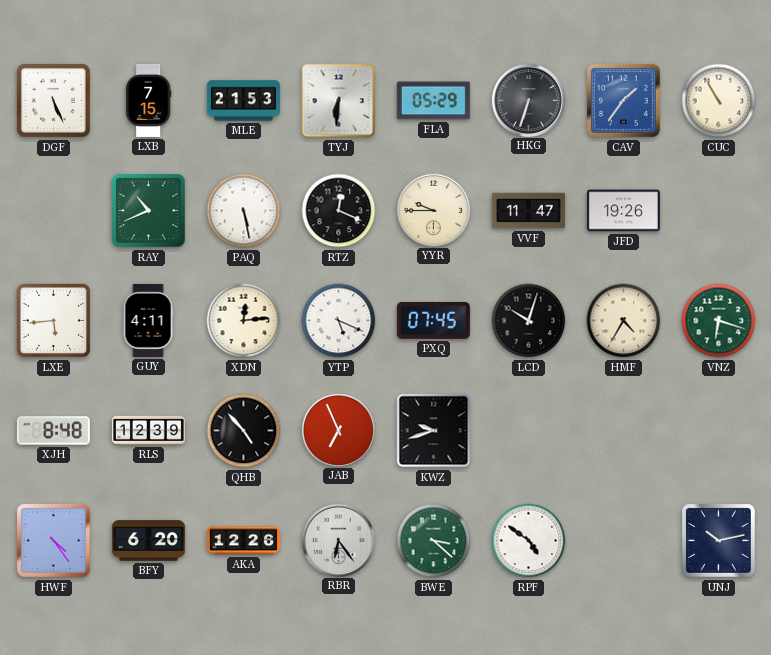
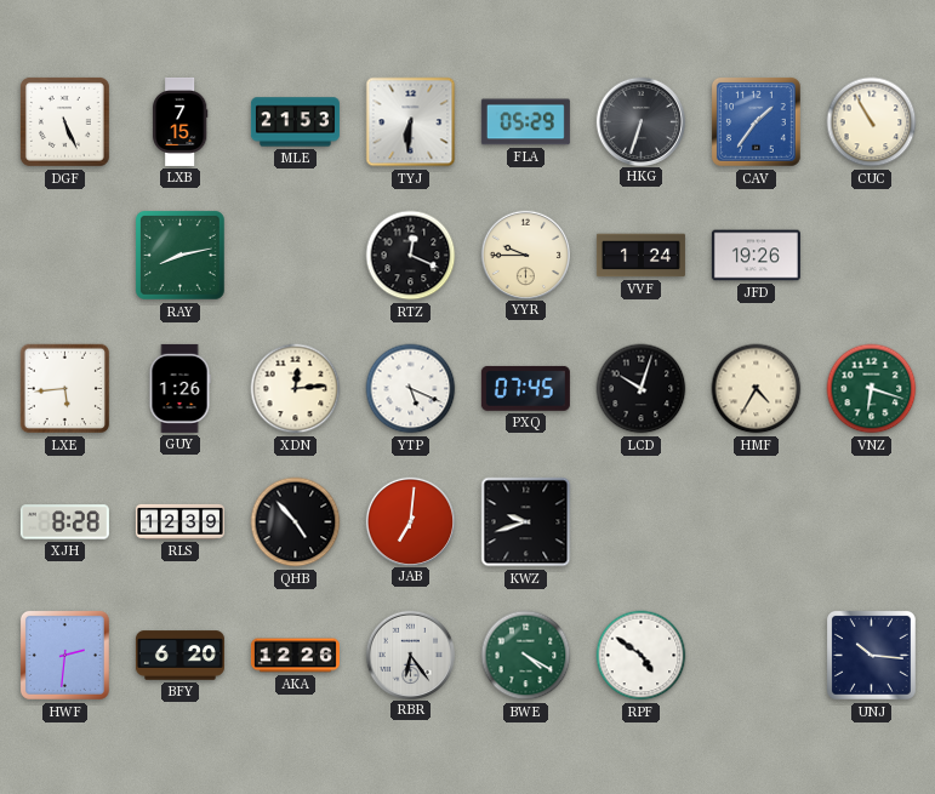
RAY: 10:41 -> 8:13 (179, 255)
PAQ: 5:28 -> none (244, 211)
VVF: 11:47 -> 1:24 (640, 256)
GUY: 4:11 -> 1:26 (179, 388)
XJH: 8:48 -> 8:28 (64, 522)
JAB: 6:56 -> 7:01 (410, 521)
HWF: 4:24 -> 2:31 (64, 655)
BWE: 3:22 -> 4:20 (526, 656)
UNJ: 10:13 -> 10:16 (871, 655)
